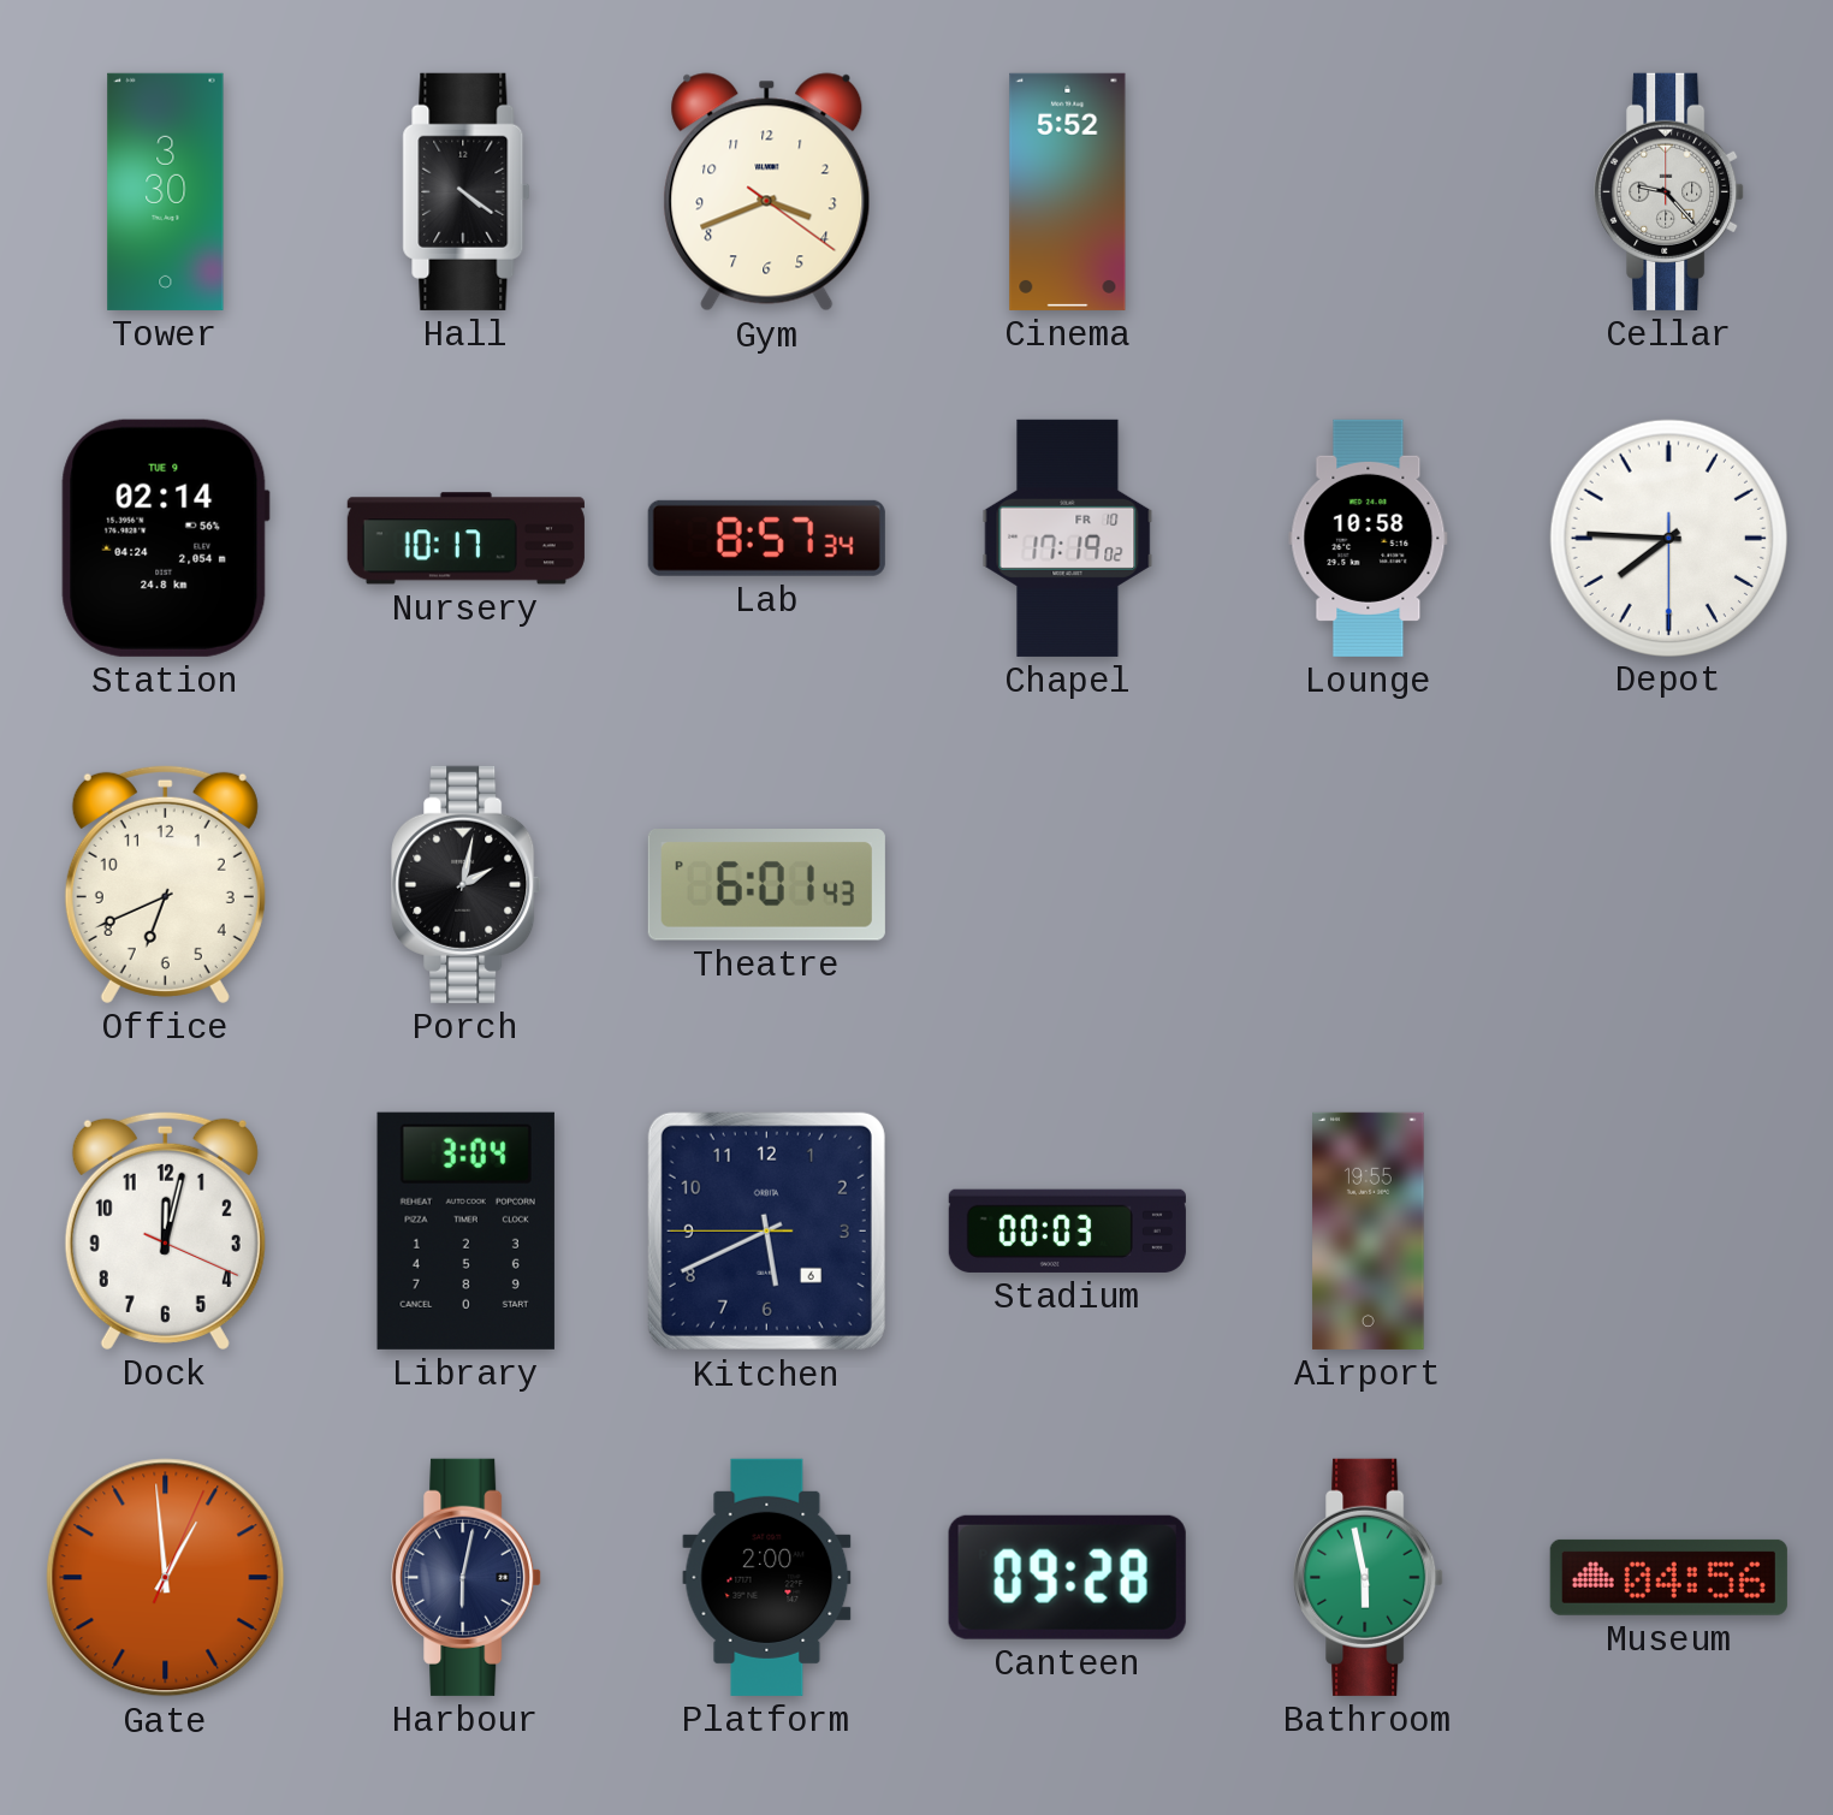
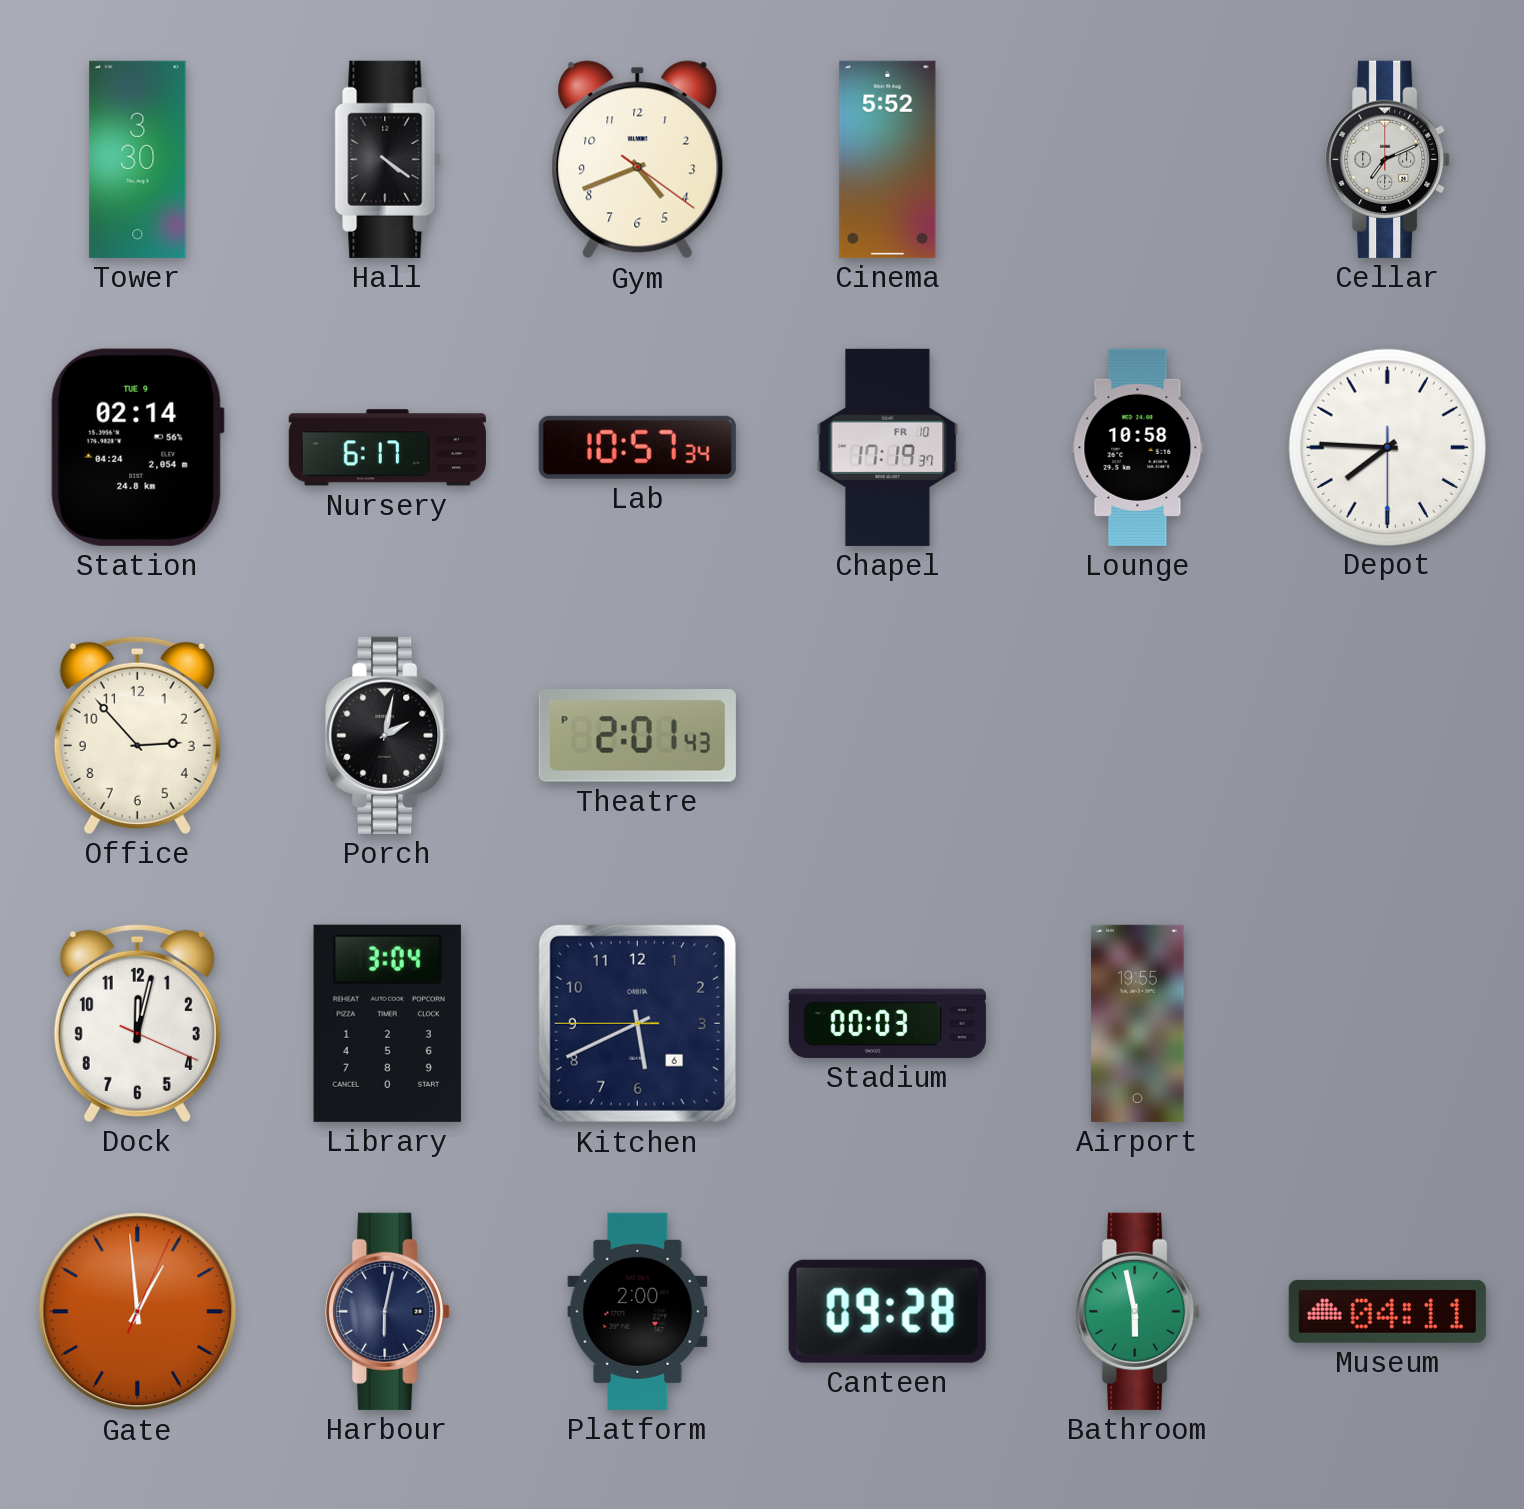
Gym: 3:41 -> 4:41 (638, 160)
Cellar: 9:23 -> 7:11 (1388, 159)
Nursery: 10:17 -> 6:17 (387, 448)
Lab: 8:57 -> 10:57 (637, 447)
Chapel: 17:19:02 -> 17:19:37 (888, 447)
Office: 6:41 -> 2:53 (137, 735)
Theatre: 6:01 -> 2:01 (637, 736)
Museum: 04:56 -> 04:11 (1387, 1311)
